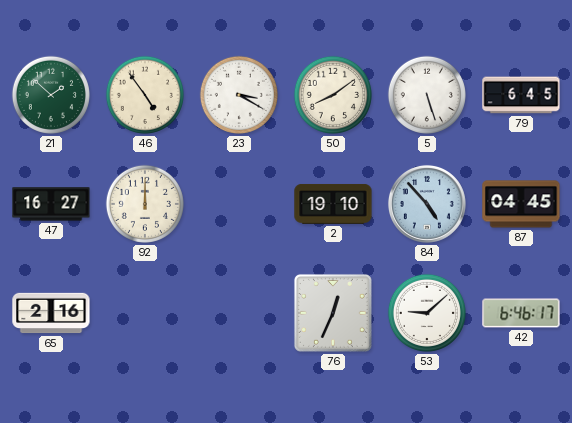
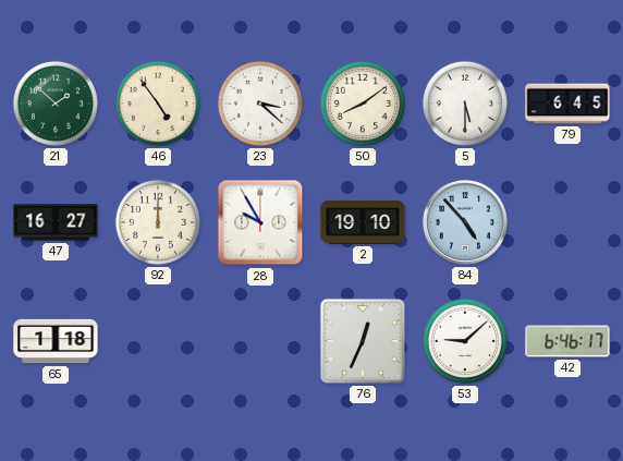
23: 3:20 -> 3:22 (260, 104)
5: 5:27 -> 5:30 (465, 104)
28: none -> 9:55 (260, 222)
87: 04:45 -> none (521, 204)
65: 2:16 -> 1:18 (56, 341)
